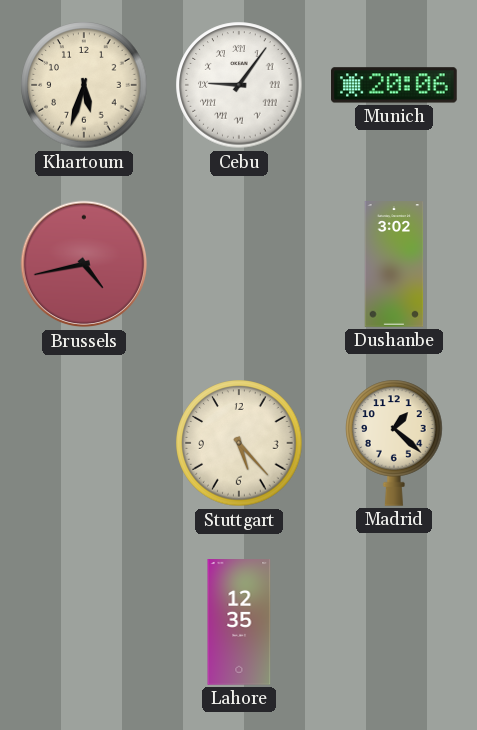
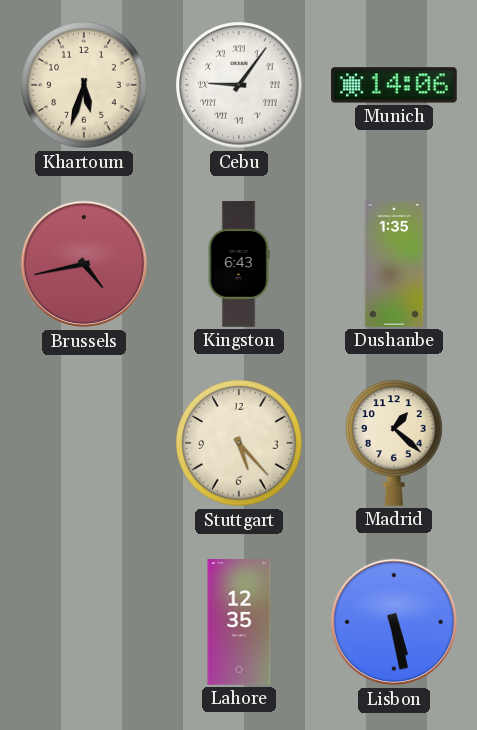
Munich: 20:06 -> 14:06 (395, 85)
Kingston: none -> 6:43 (239, 264)
Dushanbe: 3:02 -> 1:35 (394, 264)
Lisbon: none -> 5:28 (394, 622)
